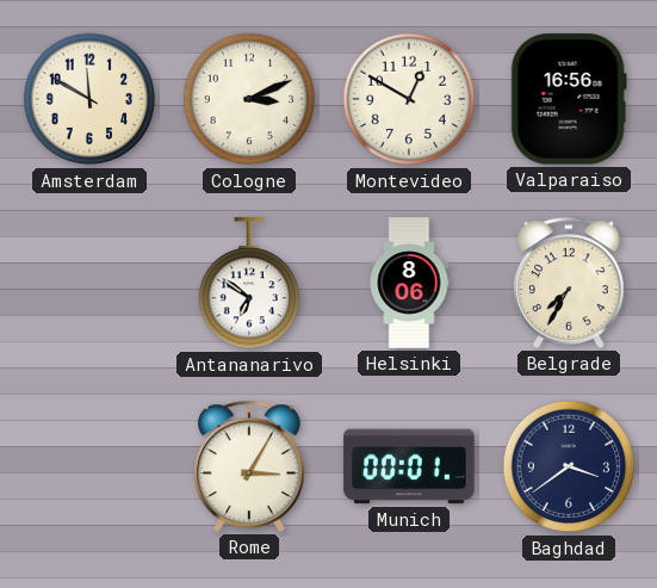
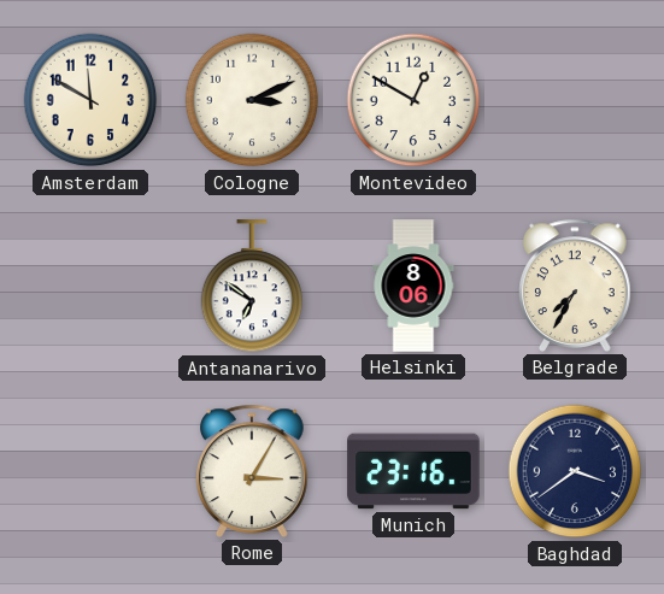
Valparaiso: 16:56 -> none (569, 99)
Munich: 00:01 -> 23:16 (413, 471)
